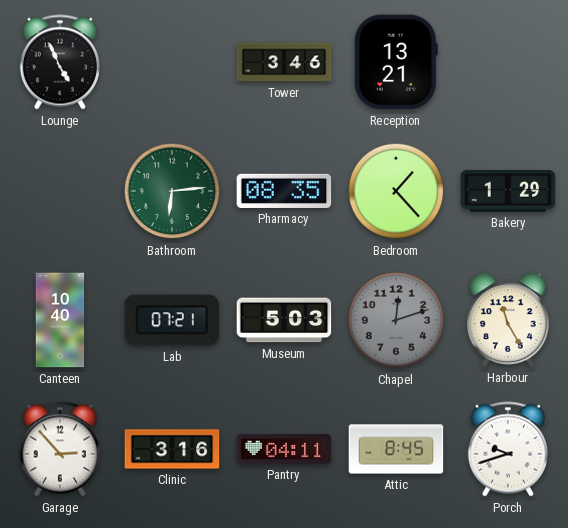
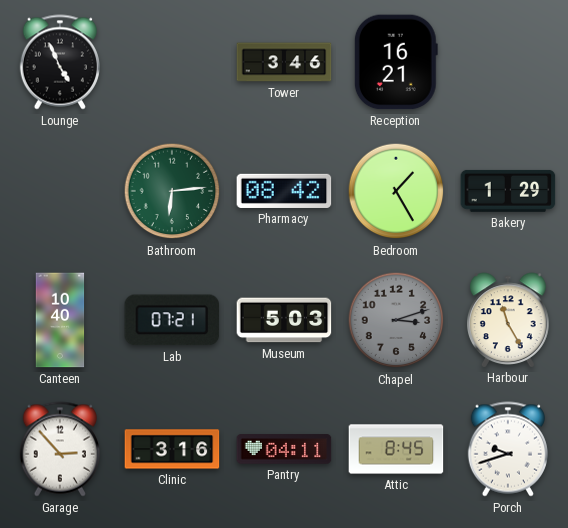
Reception: 13:21 -> 16:21 (396, 62)
Pharmacy: 08:35 -> 08:42 (284, 191)
Bedroom: 1:23 -> 1:25 (396, 191)
Chapel: 12:12 -> 3:12 (396, 320)
